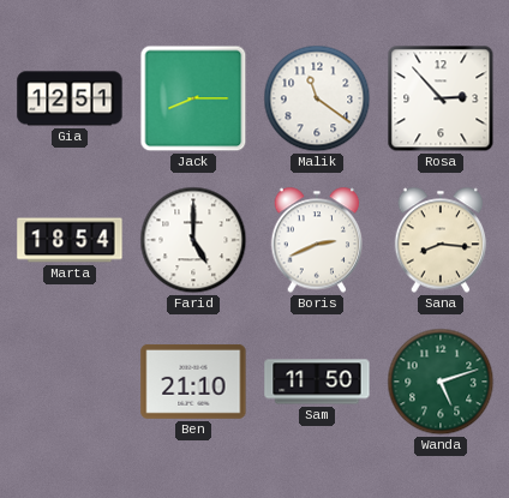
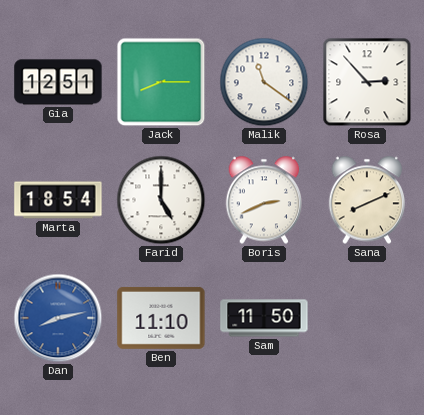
Sana: 8:16 -> 8:11 (367, 200)
Dan: none -> 8:13 (58, 318)
Ben: 21:10 -> 11:10 (161, 318)
Wanda: 5:12 -> none (441, 382)
